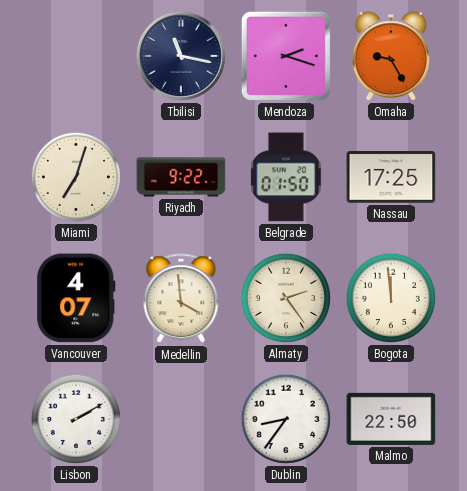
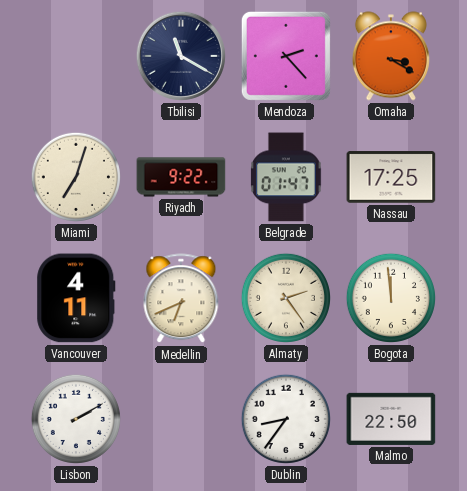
Tbilisi: 11:17 -> 11:20 (181, 56)
Mendoza: 2:18 -> 2:23 (286, 56)
Omaha: 9:25 -> 3:20 (391, 56)
Belgrade: 01:50 -> 01:47 (286, 177)
Vancouver: 4:07 -> 4:11 (76, 298)
Medellin: 3:59 -> 6:41 (181, 299)
